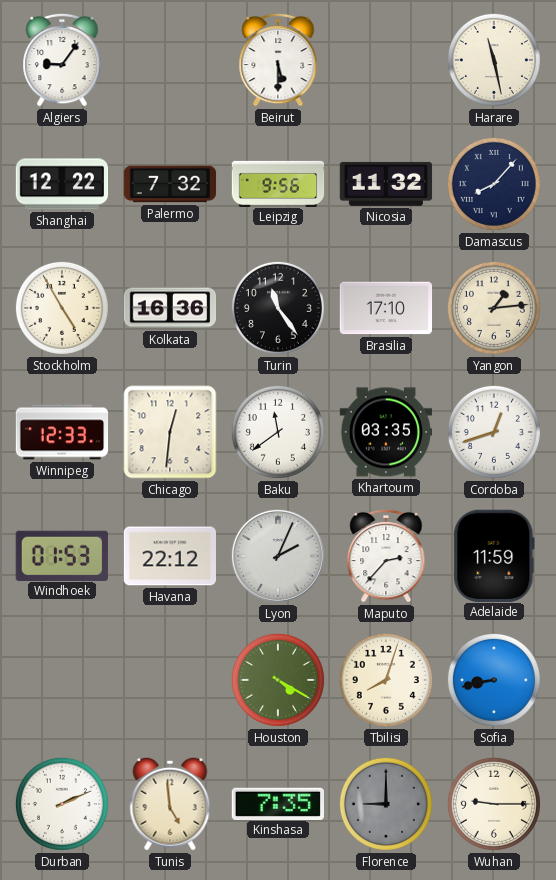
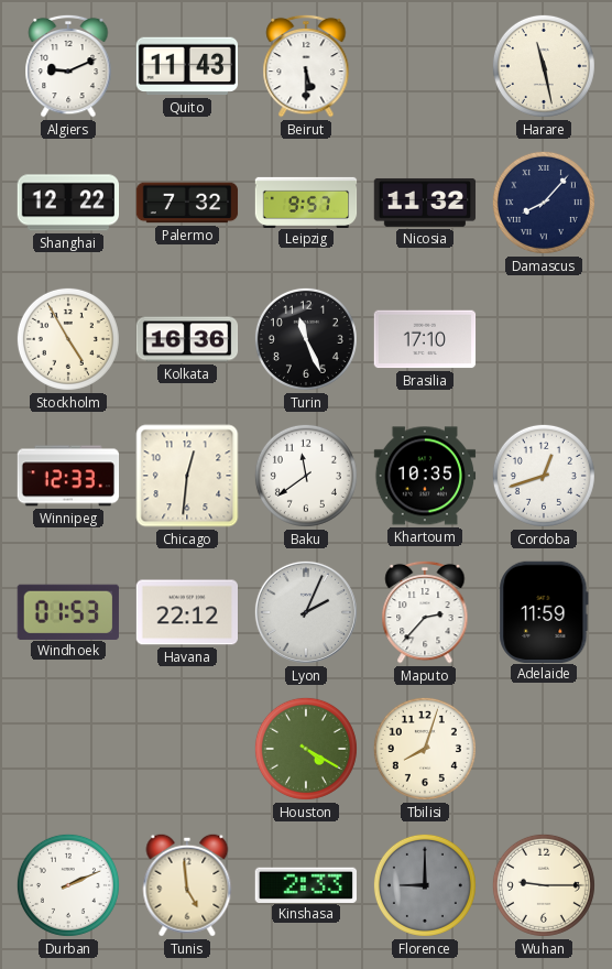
Algiers: 9:06 -> 9:11 (68, 66)
Quito: none -> 11:43 (187, 66)
Leipzig: 9:56 -> 9:57 (306, 202)
Turin: 11:24 -> 11:26 (306, 339)
Yangon: 1:14 -> none (494, 308)
Khartoum: 03:35 -> 10:35 (425, 476)
Sofia: 8:43 -> none (494, 680)
Kinshasa: 7:35 -> 2:33 (305, 884)
